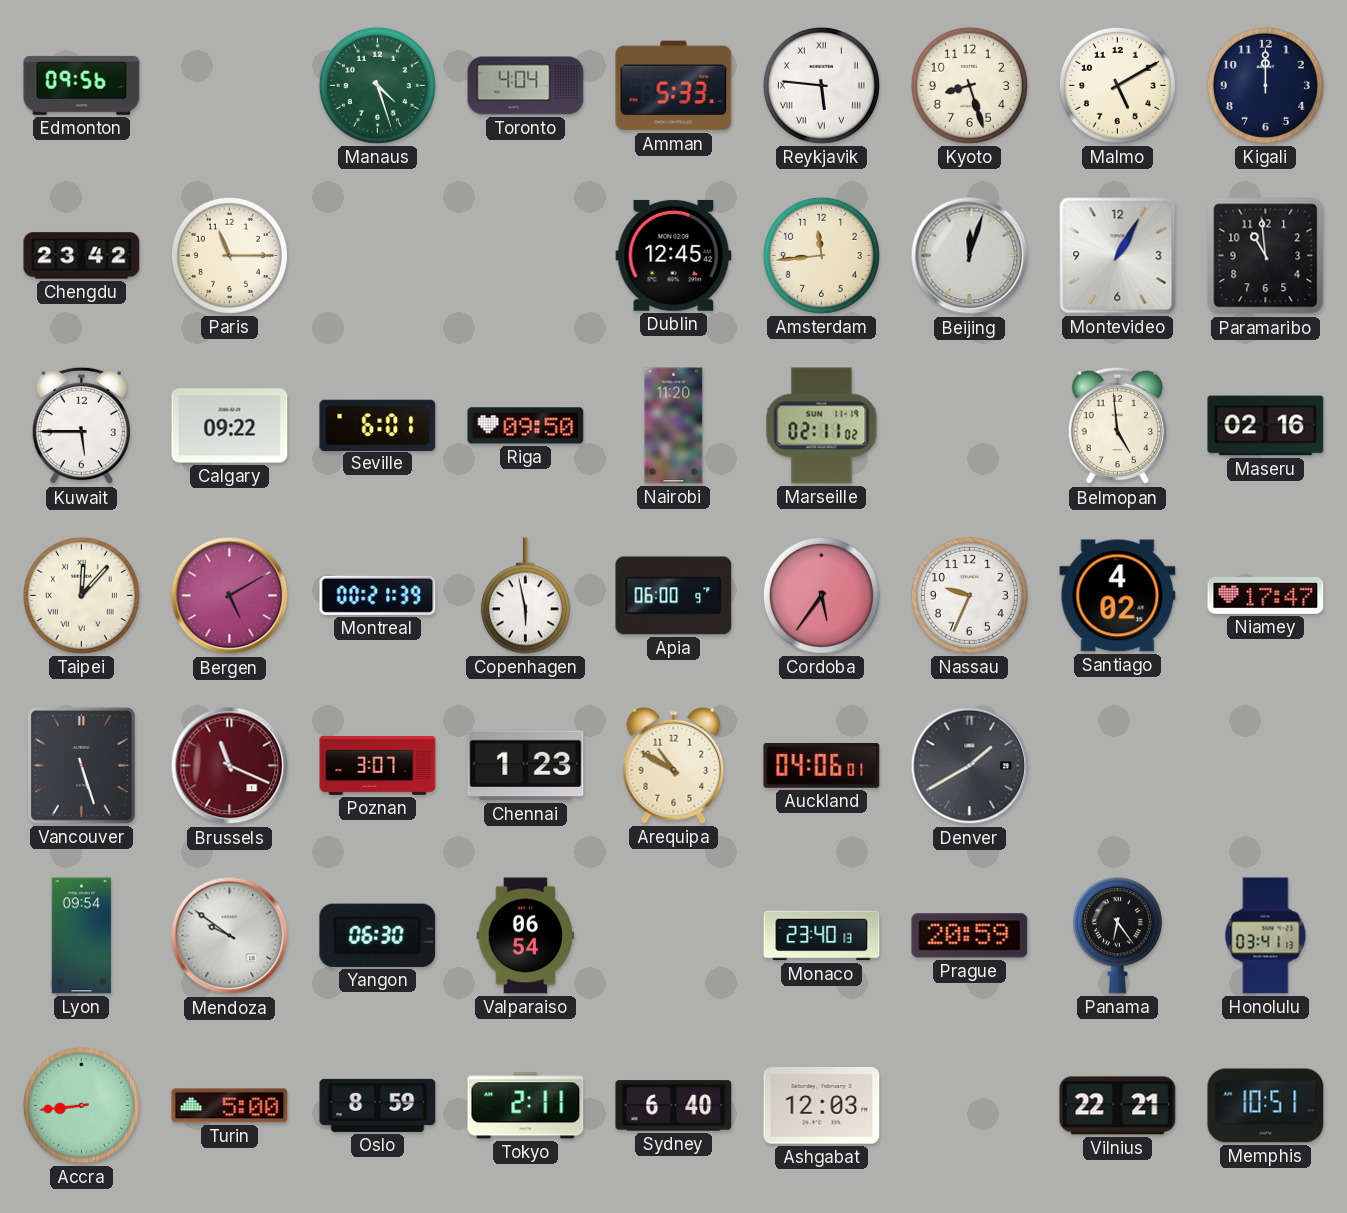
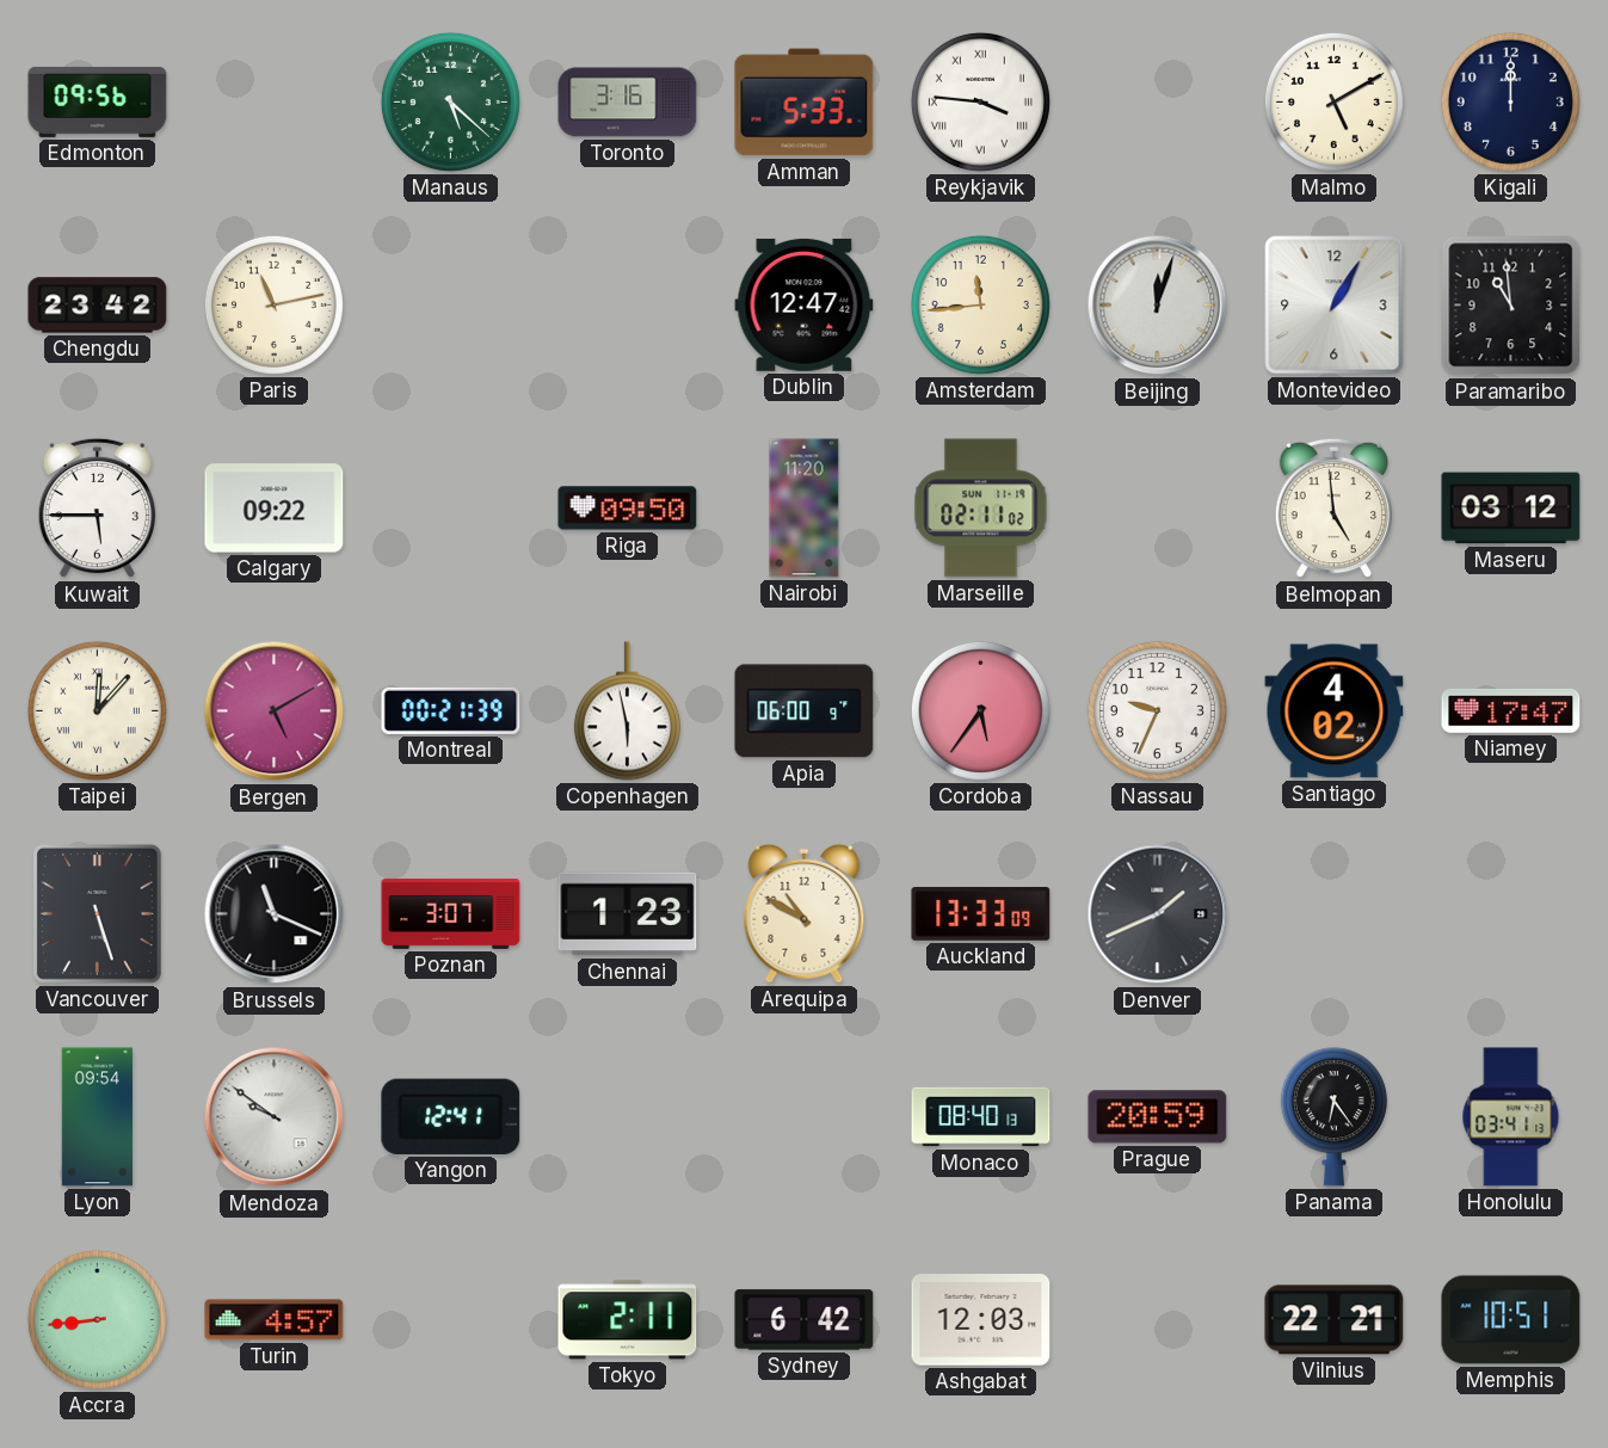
Manaus: 4:27 -> 5:22 (450, 101)
Toronto: 4:04 -> 3:16 (628, 103)
Reykjavik: 5:46 -> 3:46 (980, 101)
Kyoto: 8:27 -> none (969, 85)
Paris: 11:15 -> 11:13 (273, 304)
Dublin: 12:45 -> 12:47 (805, 304)
Seville: 6:01 -> none (378, 425)
Maseru: 02:16 -> 03:12 (1511, 509)
Brussels dial: burgundy -> black (275, 914)
Auckland: 04:06 -> 13:33 (981, 914)
Denver: 1:40 -> 1:41 (1158, 914)
Yangon: 06:30 -> 12:41 (451, 1116)
Valparaiso: 06:54 -> none (526, 936)
Monaco: 23:40 -> 08:40 (981, 1117)
Turin: 5:00 -> 4:57 (275, 1320)
Oslo: 8:59 -> none (378, 1105)
Sydney: 6:40 -> 6:42 (805, 1320)
